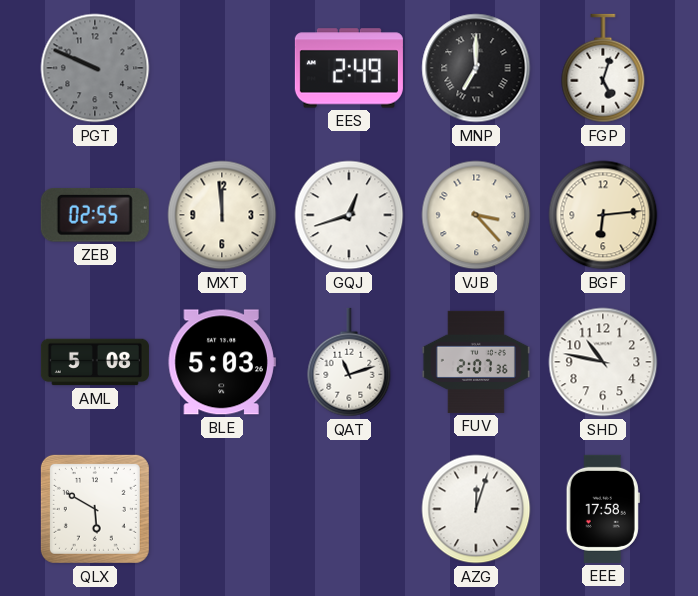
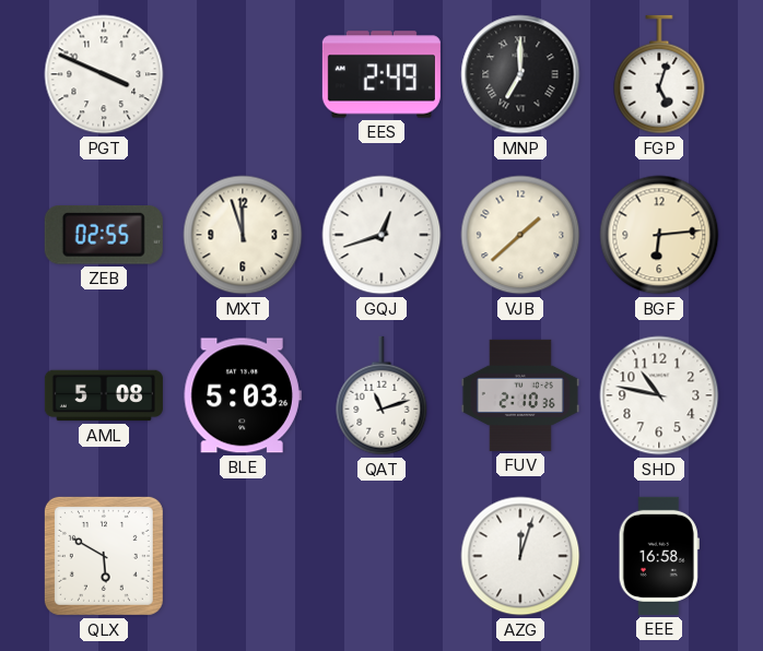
PGT: 9:49 -> 3:49 (104, 74)
PGT dial: grey -> white (104, 74)
MXT: 11:59 -> 11:57 (243, 235)
VJB: 3:23 -> 1:38 (520, 235)
FUV: 2:07 -> 2:10 (520, 395)
EEE: 17:58 -> 16:58 (659, 556)
